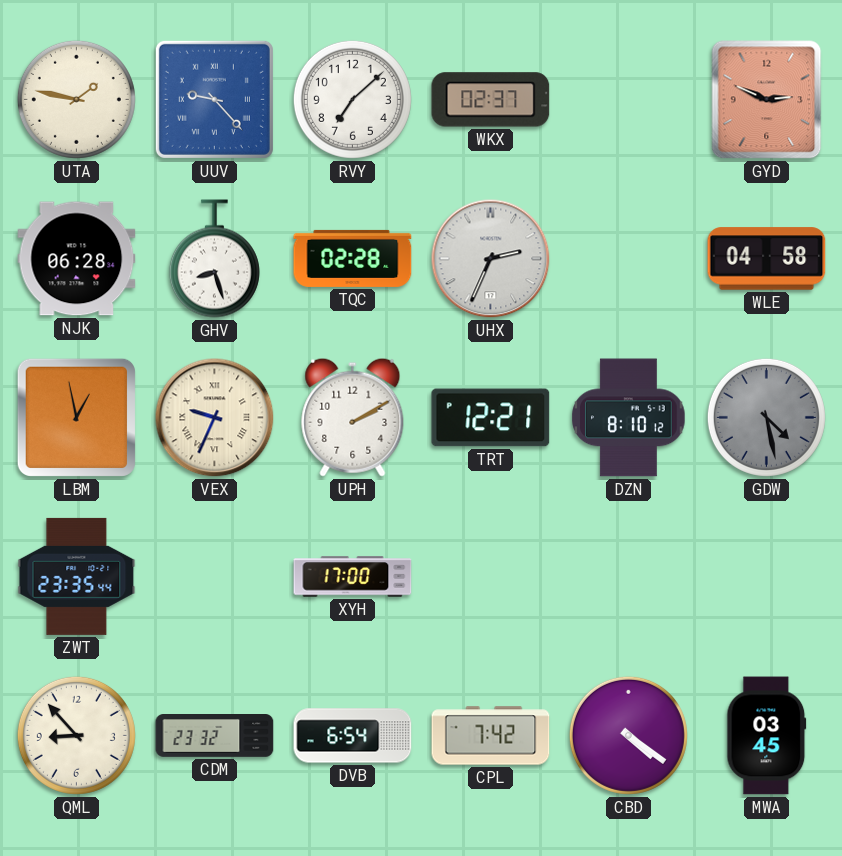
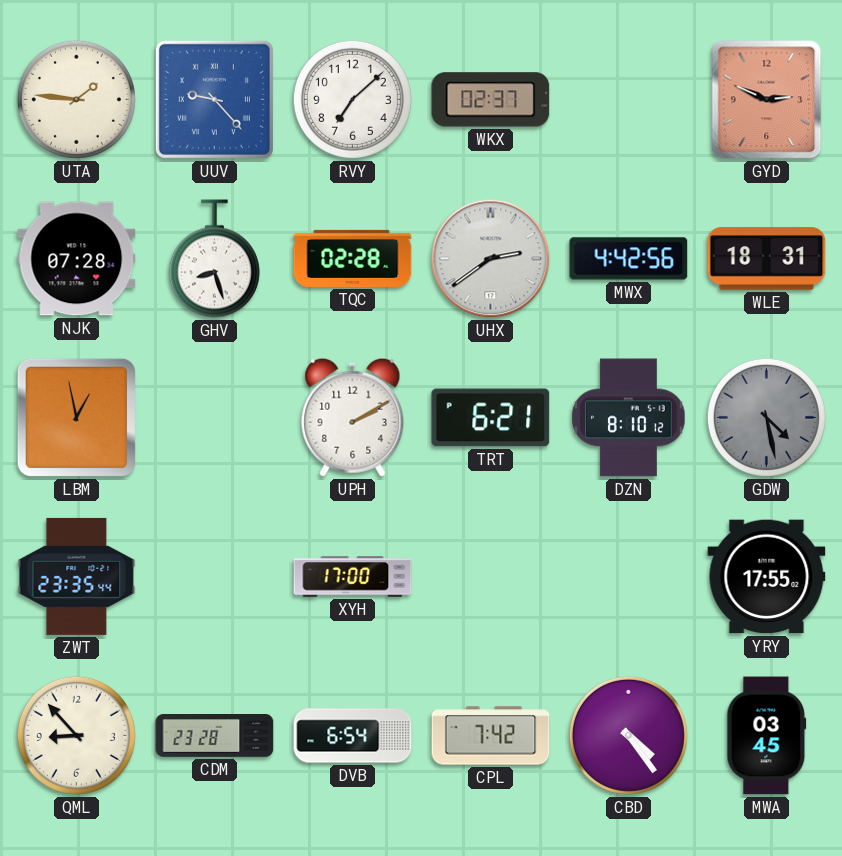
UTA: 1:47 -> 1:46 (76, 99)
NJK: 06:28 -> 07:28 (77, 259)
UHX: 2:34 -> 2:39 (491, 259)
MWX: none -> 4:42 (629, 259)
WLE: 04:58 -> 18:31 (767, 259)
VEX: 9:34 -> none (215, 418)
TRT: 12:21 -> 6:21 (491, 418)
YRY: none -> 17:55 (767, 577)
CDM: 23:32 -> 23:28 (215, 736)
CBD: 4:21 -> 4:24 (628, 735)
